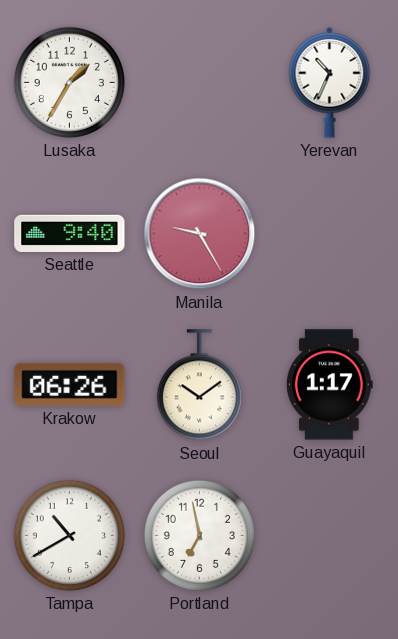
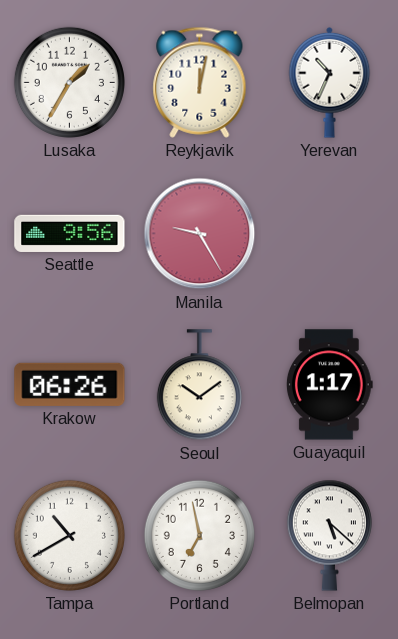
Reykjavik: none -> 12:02 (200, 82)
Seattle: 9:40 -> 9:56 (70, 233)
Belmopan: none -> 5:22 (329, 535)
